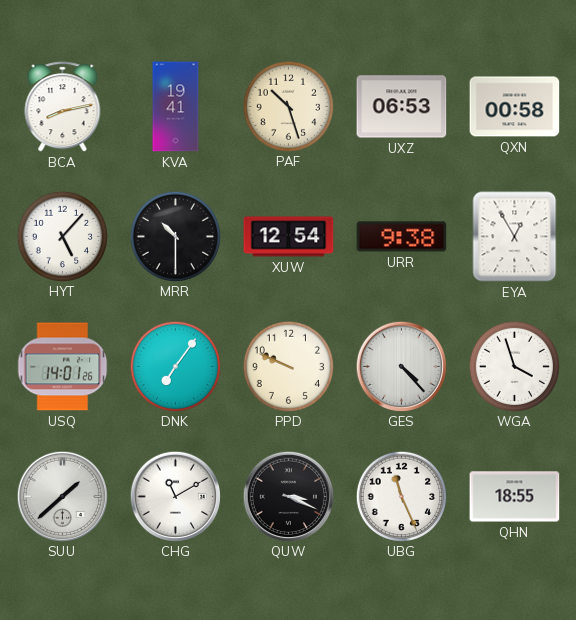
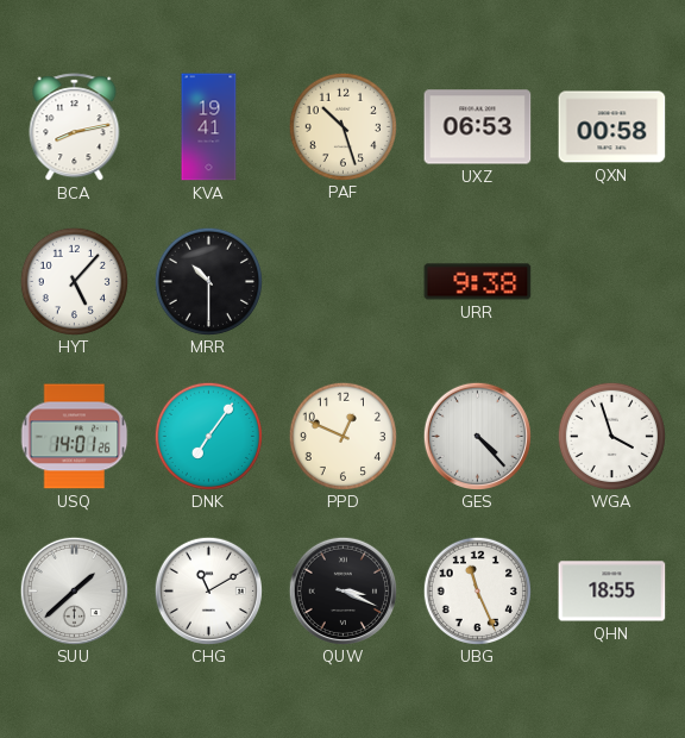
XUW: 12:54 -> none (289, 237)
EYA: 12:55 -> none (515, 237)
PPD: 9:49 -> 12:49 (342, 436)
